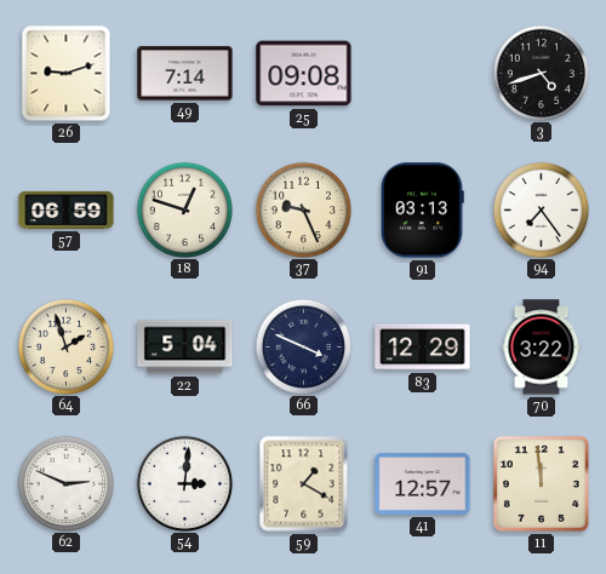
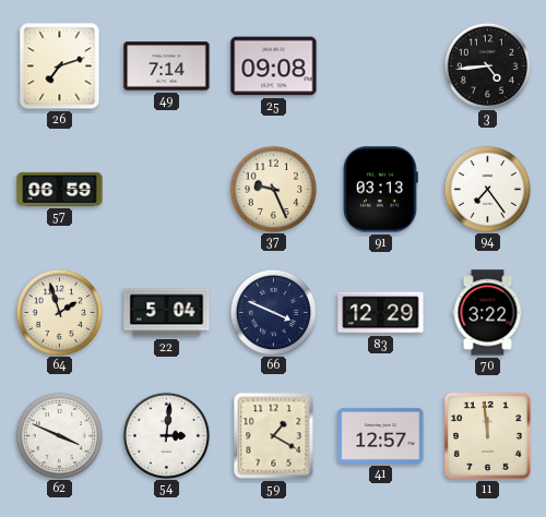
26: 9:12 -> 7:12 (60, 67)
3: 4:42 -> 4:44 (487, 65)
18: 12:48 -> none (184, 209)
62: 2:49 -> 3:49 (59, 435)
